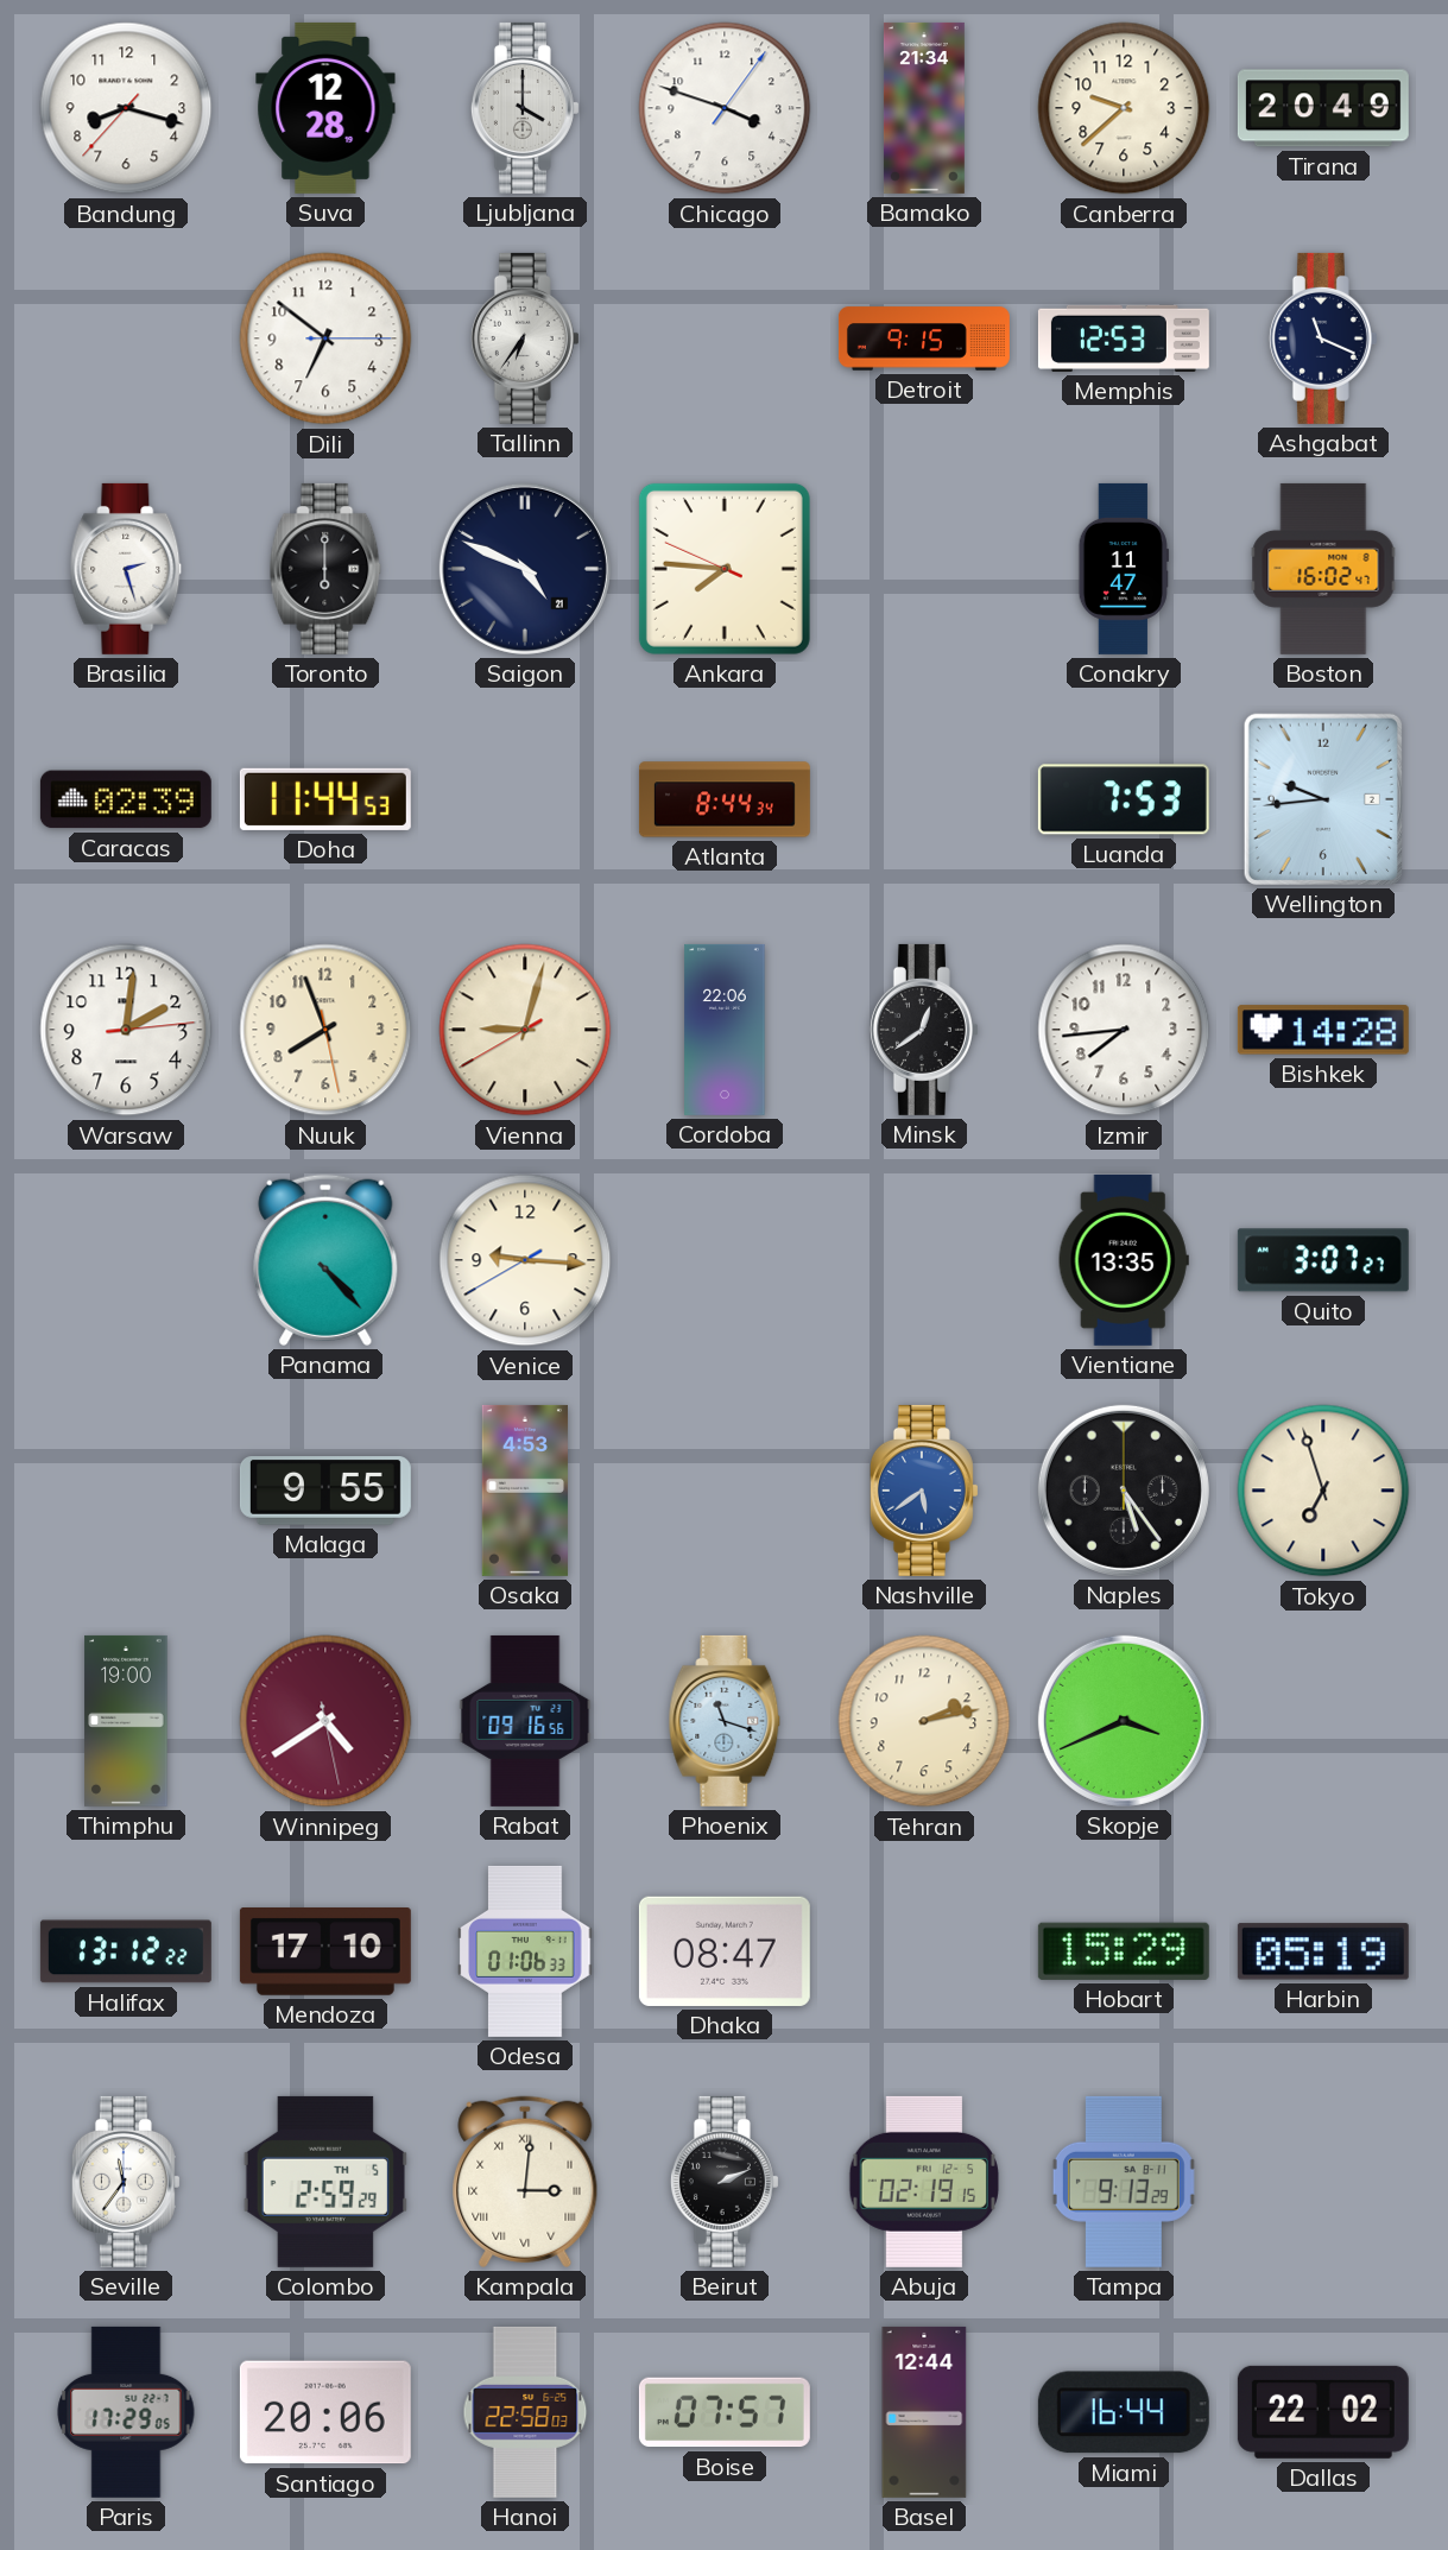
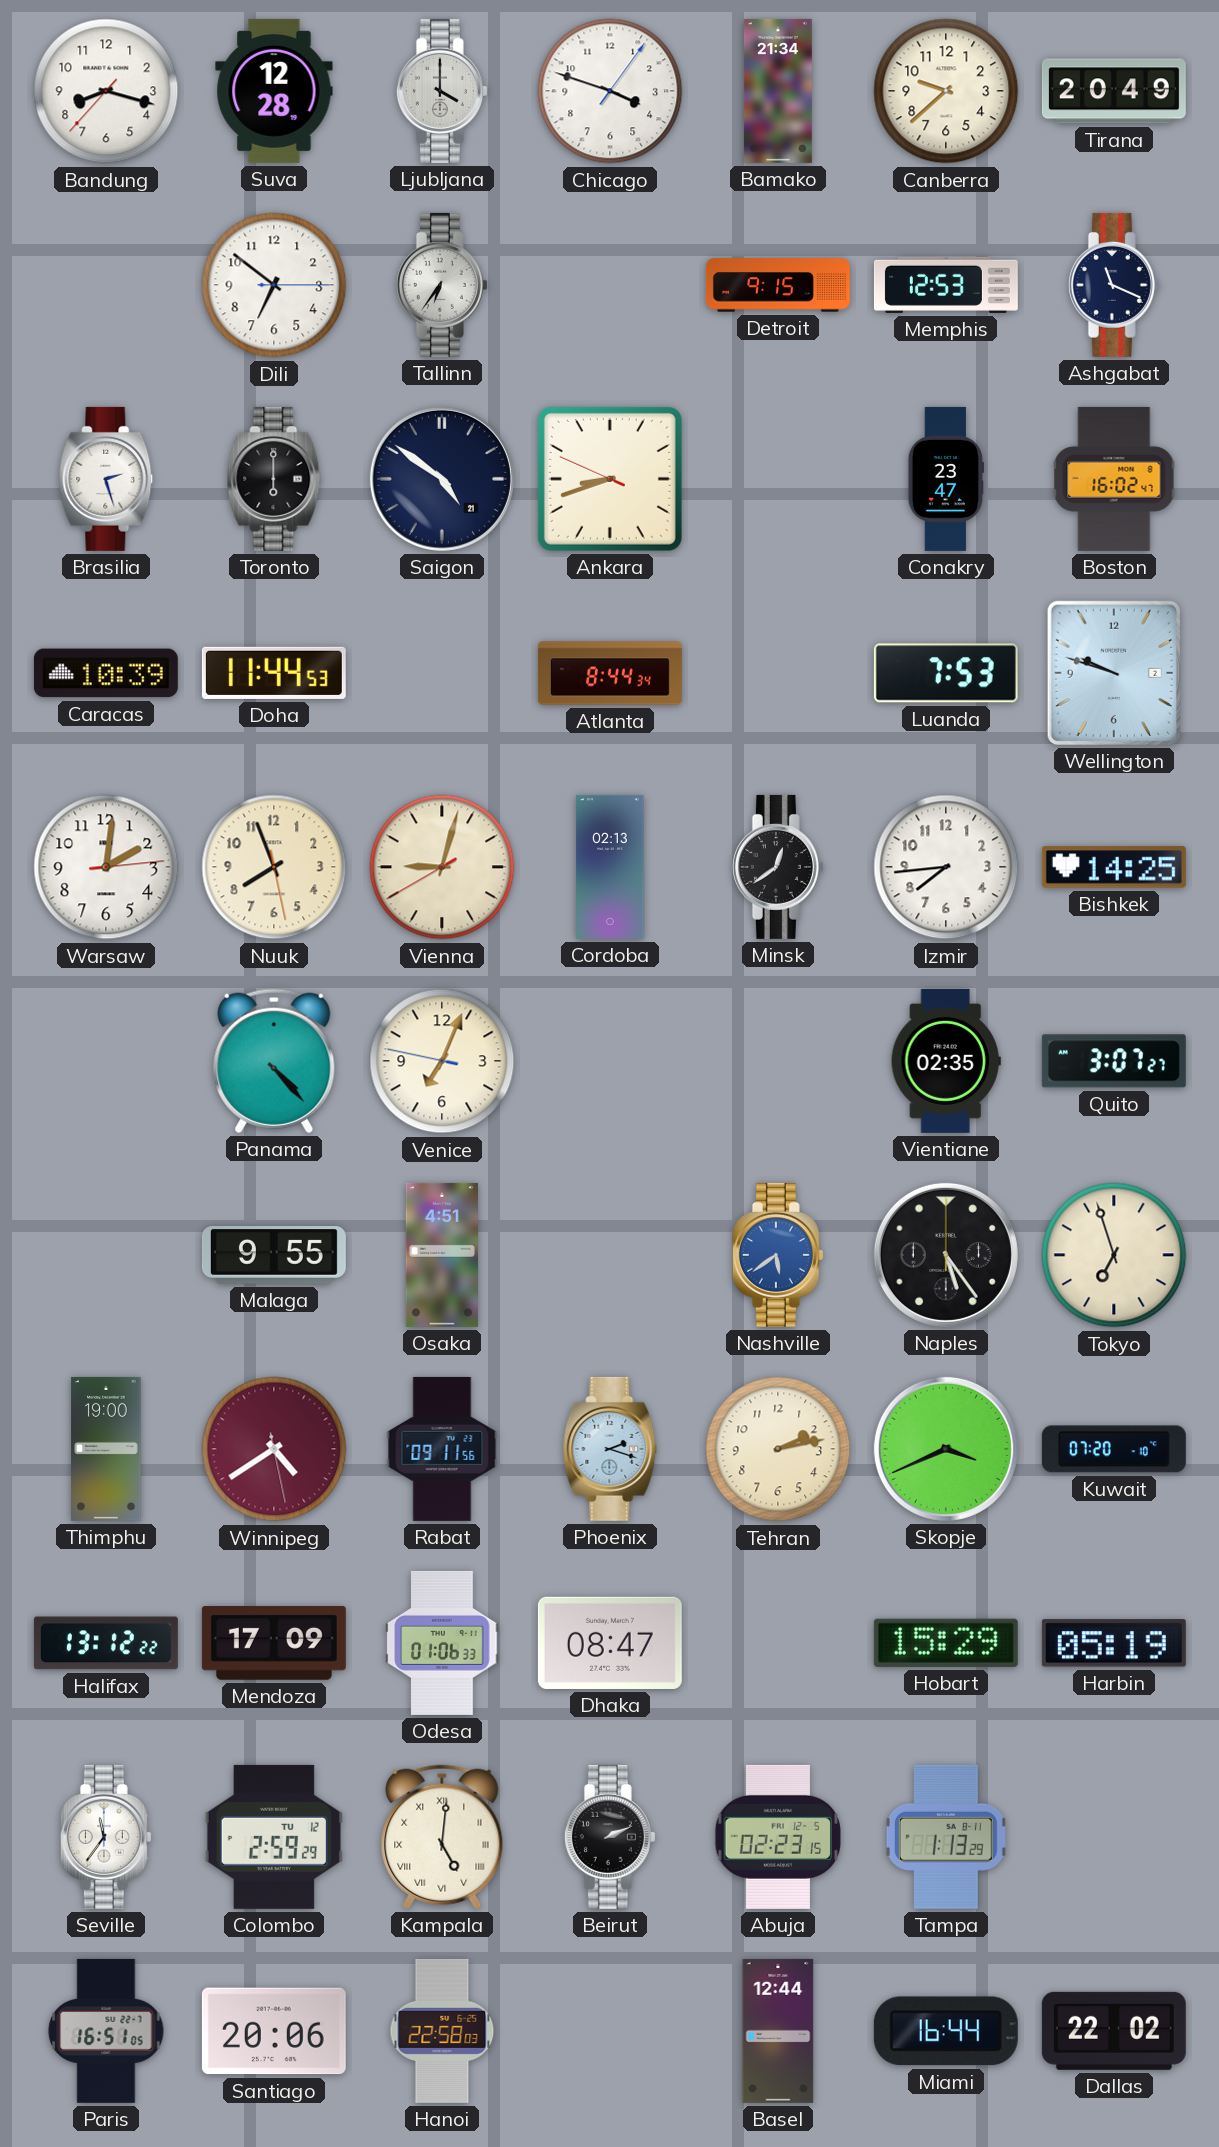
Saigon: 4:49 -> 4:51 (442, 479)
Ankara: 7:45 -> 8:41 (610, 479)
Conakry: 11:47 -> 23:47 (946, 479)
Caracas: 02:39 -> 10:39 (106, 673)
Wellington: 9:44 -> 9:48 (1114, 673)
Cordoba: 22:06 -> 02:13 (610, 867)
Bishkek: 14:28 -> 14:25 (1114, 867)
Venice: 9:15 -> 7:03 (442, 1061)
Vientiane: 13:35 -> 02:35 (946, 1061)
Osaka: 4:53 -> 4:51 (442, 1255)
Rabat: 09:16 -> 09:11 (442, 1449)
Phoenix: 11:18 -> 2:18 (610, 1449)
Kuwait: none -> 07:20 (1114, 1449)
Mendoza: 17:10 -> 17:09 (274, 1644)
Colombo date: TH 5 -> TU 12 (274, 1837)
Kampala: 3:01 -> 5:01 (442, 1837)
Abuja: 02:19 -> 02:23 (777, 1837)
Tampa: 9:13 -> 1:13 (946, 1837)
Paris: 17:29 -> 16:51 (106, 2031)
Boise: 07:57 -> none (725, 2412)
